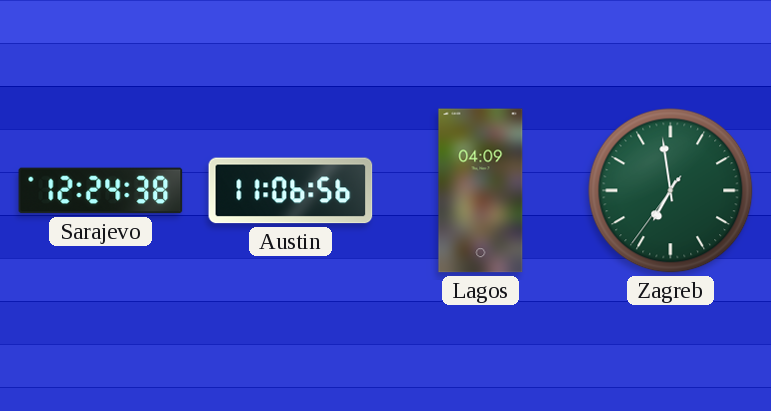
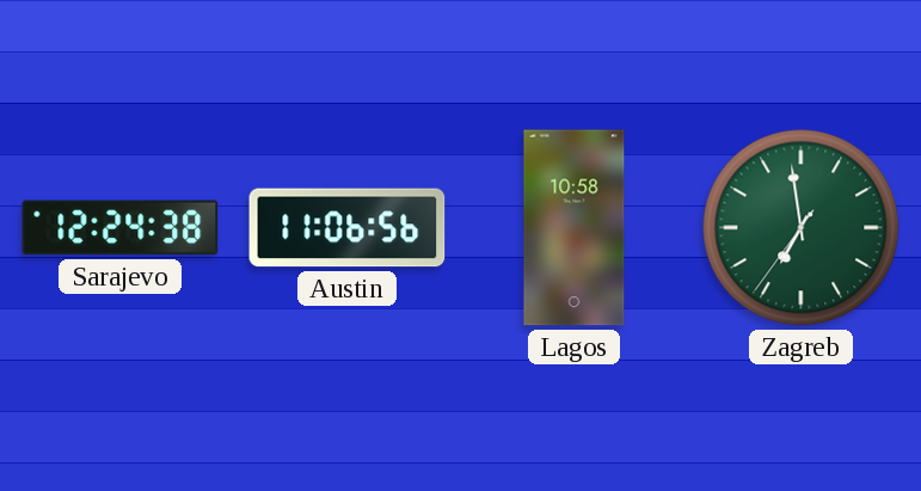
Lagos: 04:09 -> 10:58 (575, 228)
